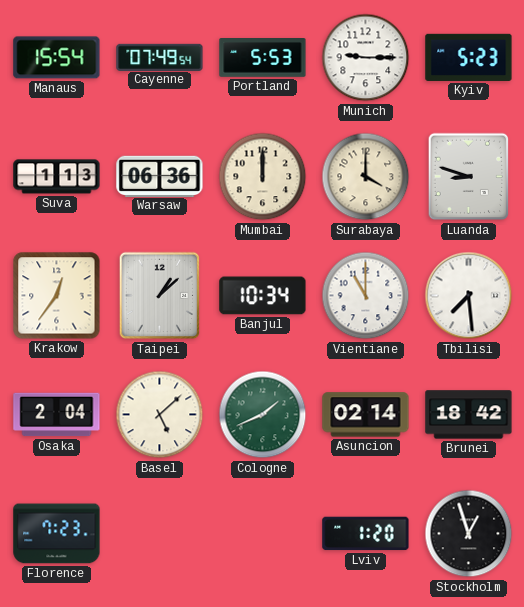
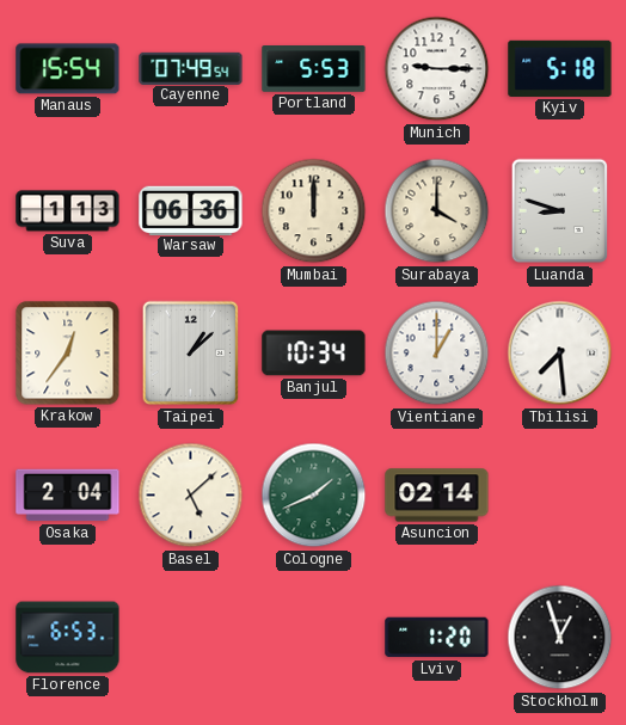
Kyiv: 5:23 -> 5:18 (560, 68)
Vientiane: 11:00 -> 1:00 (437, 354)
Brunei: 18:42 -> none (469, 415)
Florence: 7:23 -> 6:53 (68, 638)
